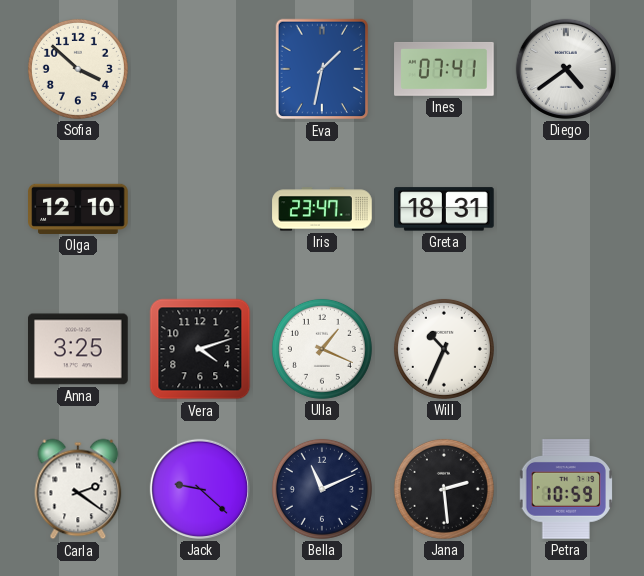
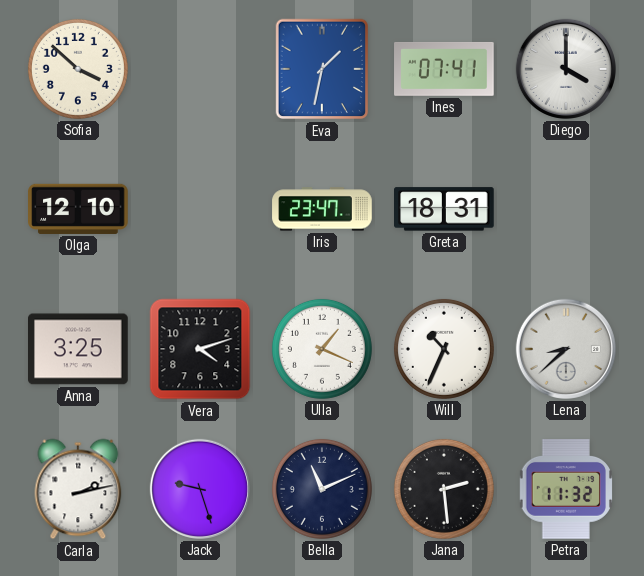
Diego: 4:39 -> 4:00 (566, 69)
Lena: none -> 8:38 (566, 349)
Carla: 2:21 -> 2:13 (78, 489)
Jack: 9:22 -> 9:27 (200, 489)
Petra: 10:59 -> 11:32 (565, 490)
